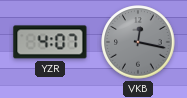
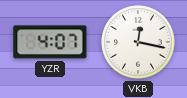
VKB dial: grey -> white (138, 42)
